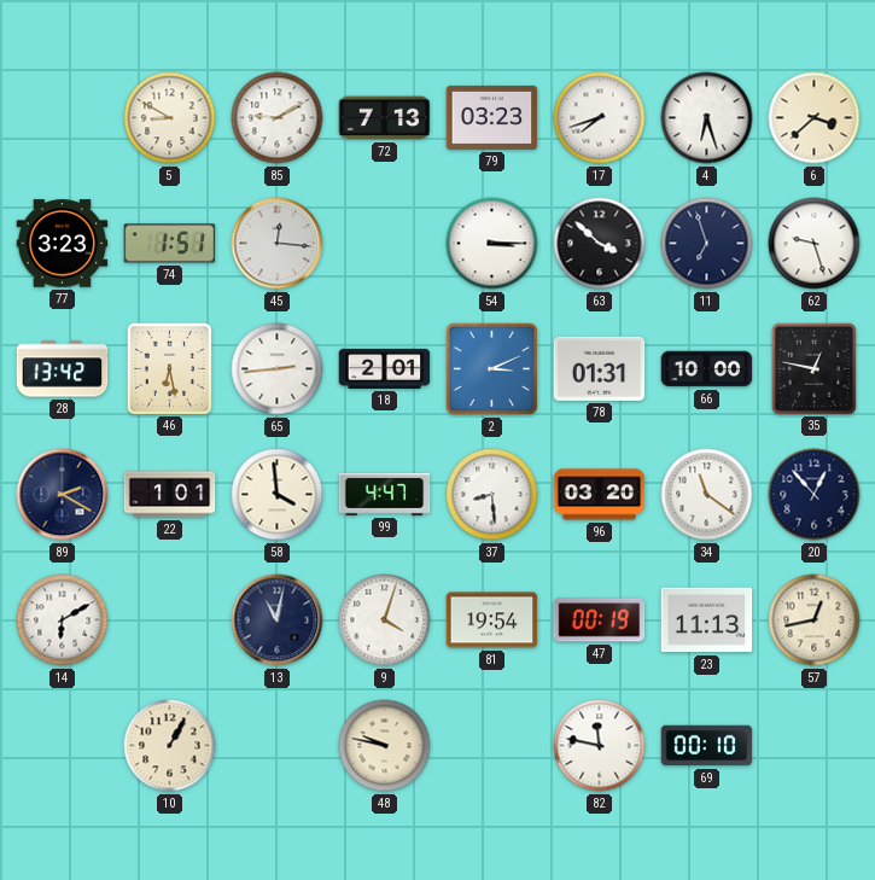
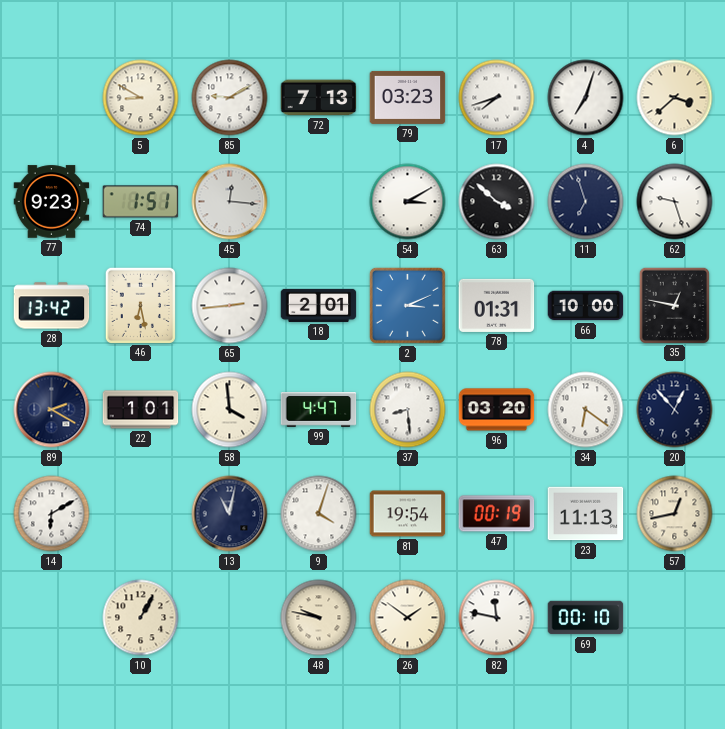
4: 6:27 -> 7:03 (586, 98)
77: 3:23 -> 9:23 (52, 202)
54: 3:15 -> 3:10 (408, 202)
34: 11:21 -> 6:21 (586, 410)
26: none -> 1:51 (408, 618)
